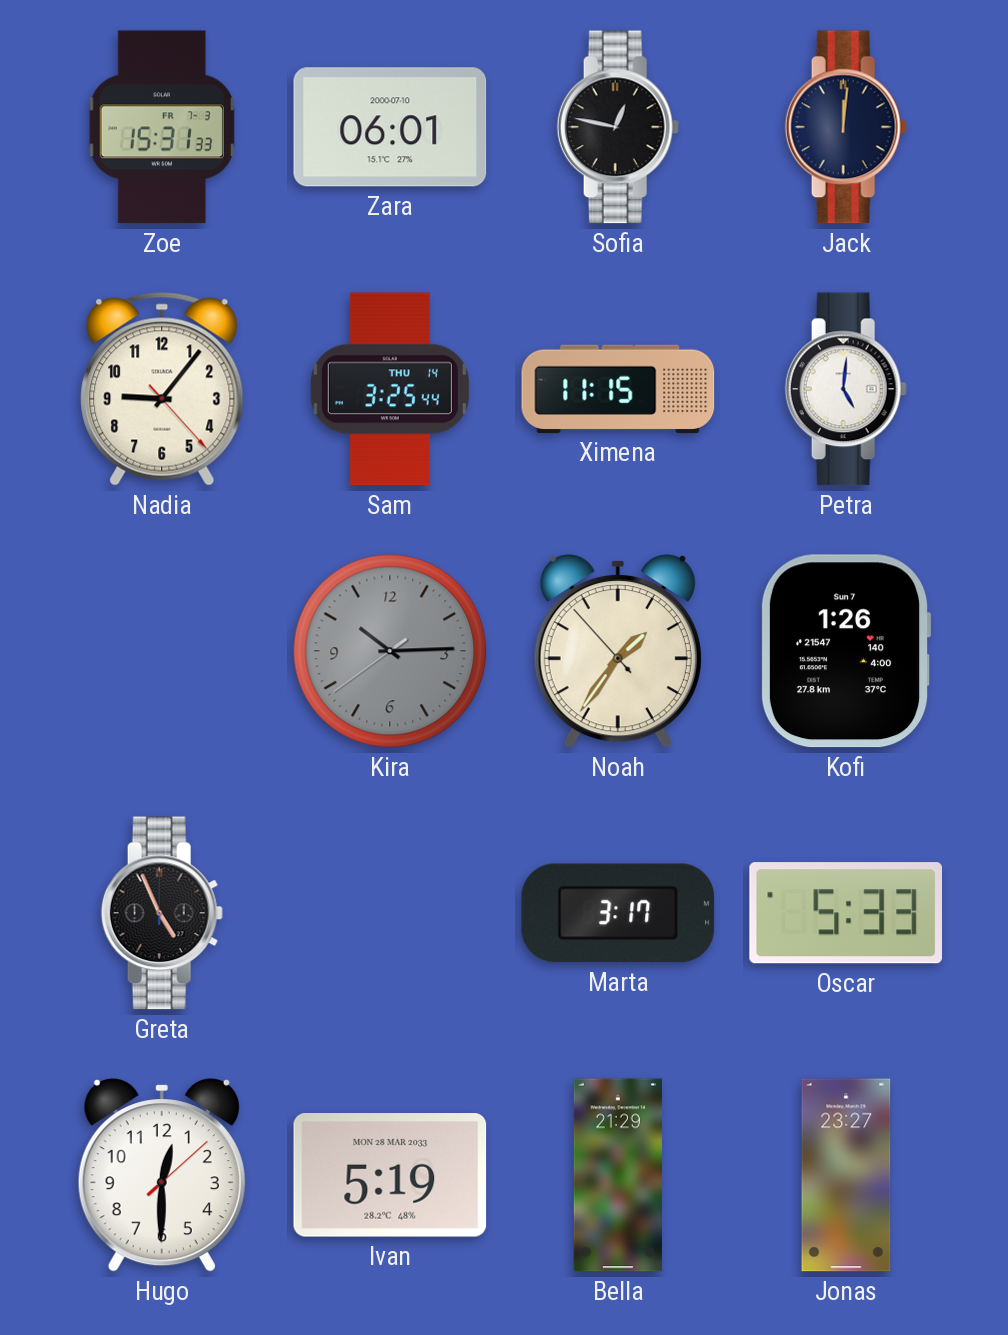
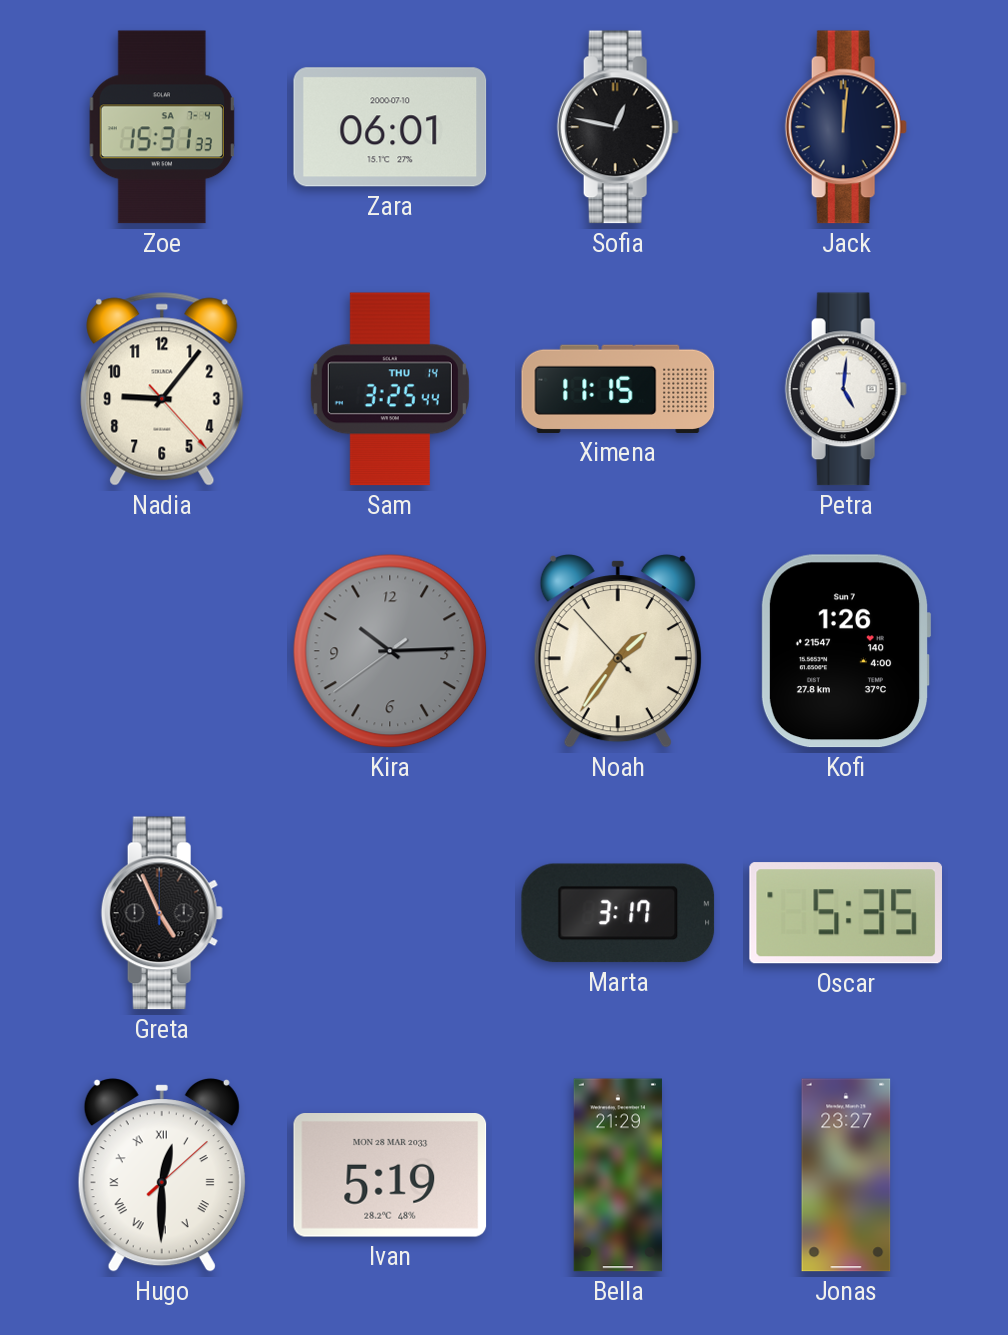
Zoe date: FR 7-3 -> SA 7-4 (162, 127)
Oscar: 5:33 -> 5:35 (845, 913)
Hugo numerals: Arabic -> Roman (162, 1175)
